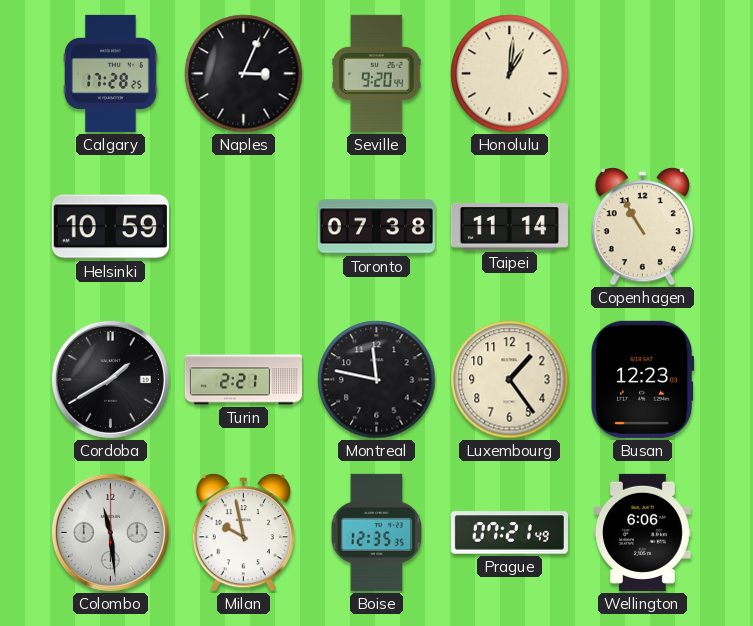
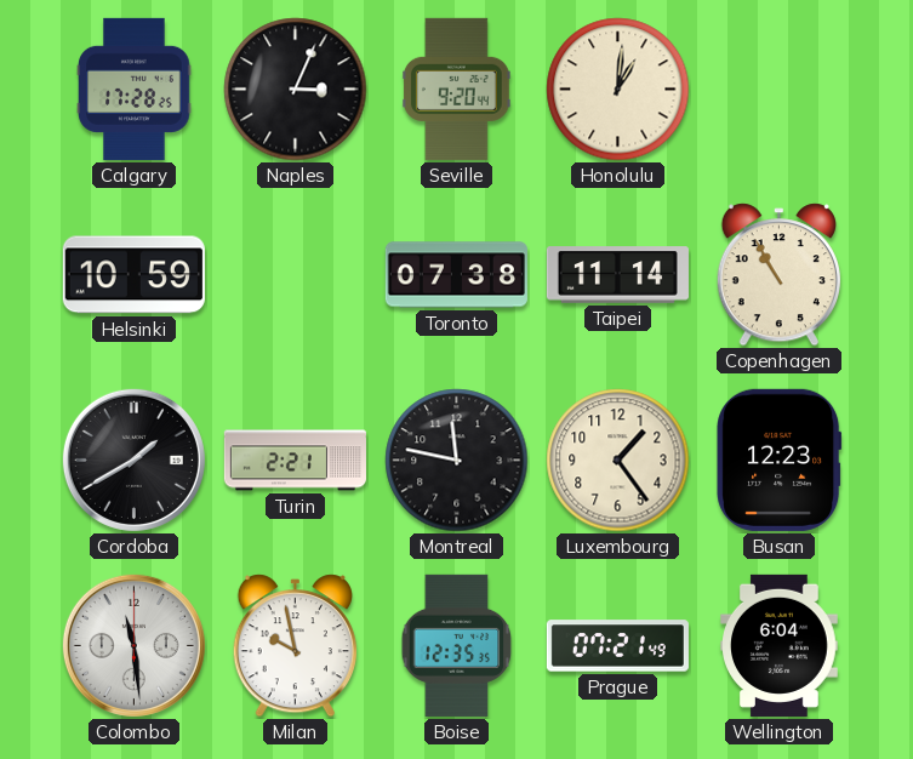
Wellington: 6:06 -> 6:04 (780, 645)
